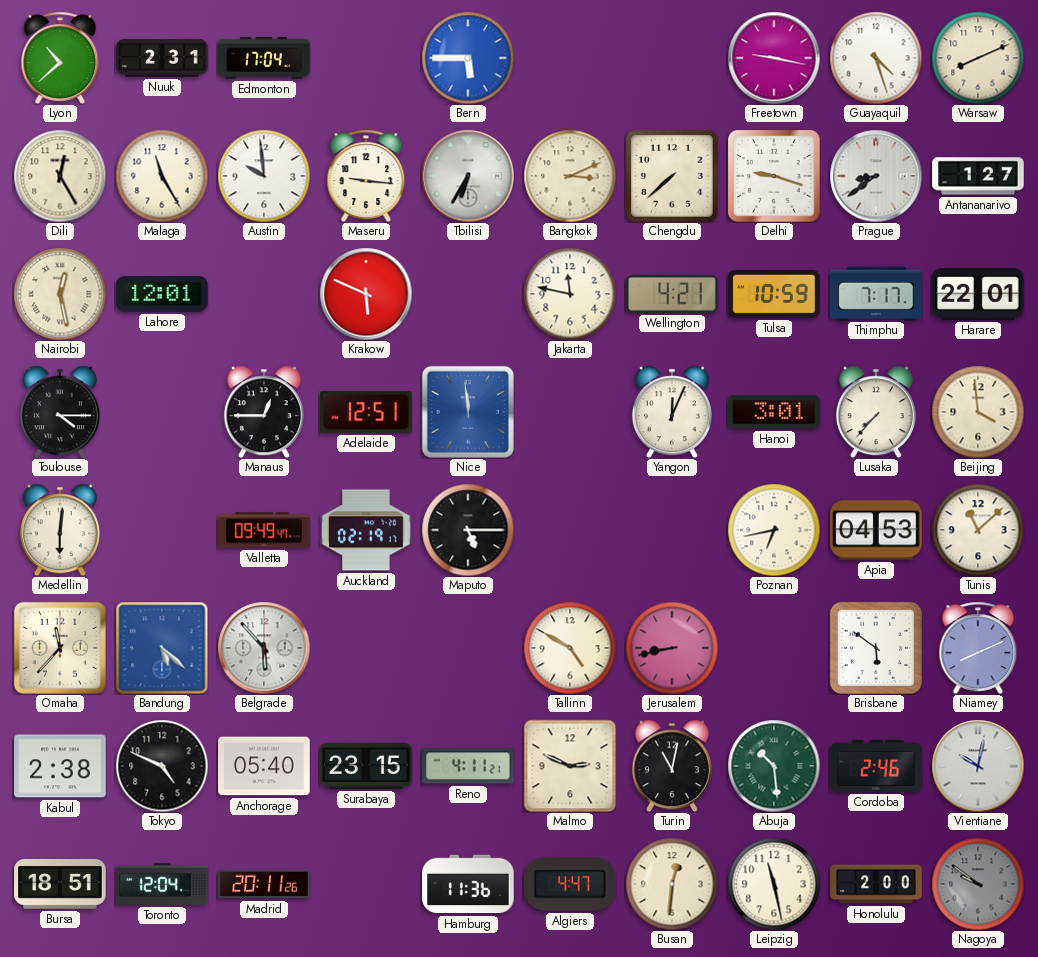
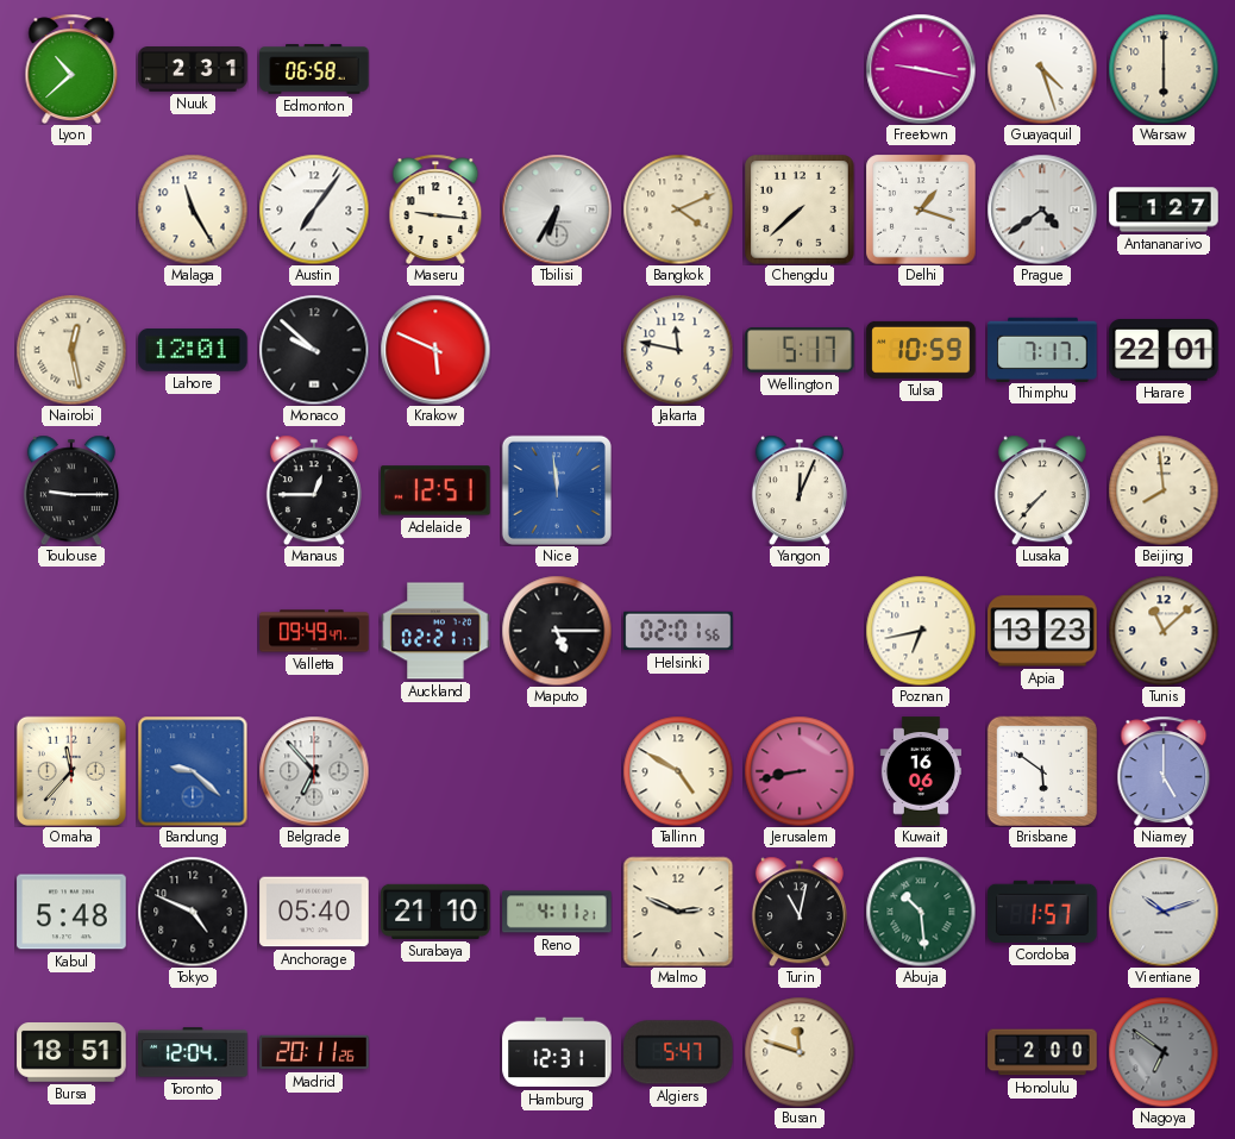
Edmonton: 17:04 -> 06:58 (314, 70)
Bern: 5:45 -> none (468, 58)
Warsaw: 8:11 -> 6:00 (1164, 69)
Dili: 12:25 -> none (60, 176)
Austin: 9:59 -> 7:06 (314, 209)
Bangkok: 3:11 -> 4:11 (678, 209)
Delhi: 9:18 -> 1:18 (921, 209)
Prague: 8:39 -> 4:39 (1042, 209)
Monaco: none -> 9:52 (314, 350)
Wellington: 4:21 -> 5:17 (800, 351)
Toulouse: 4:15 -> 9:15 (71, 490)
Hanoi: 3:01 -> none (774, 412)
Beijing: 3:59 -> 7:59 (1164, 490)
Medellin: 6:01 -> none (60, 530)
Auckland: 02:19 -> 02:21 (435, 631)
Helsinki: none -> 02:01 (678, 631)
Apia: 04:53 -> 13:23 (1042, 631)
Bandung: 5:22 -> 9:22 (193, 771)
Belgrade: 5:53 -> 6:53 (314, 771)
Kuwait: none -> 16:06 (920, 771)
Niamey: 8:11 -> 5:00 (1164, 770)
Kabul: 2:38 -> 5:48 (71, 912)
Surabaya: 23:15 -> 21:10 (435, 912)
Cordoba: 2:46 -> 1:57 (1042, 912)
Vientiane: 10:02 -> 10:12 (1164, 912)
Hamburg: 11:36 -> 12:31 (557, 1052)
Algiers: 4:47 -> 5:47 (678, 1052)
Busan: 12:31 -> 11:48 (800, 1052)
Leipzig: 11:28 -> none (774, 884)
Nagoya: 9:51 -> 6:51 (1164, 1052)
